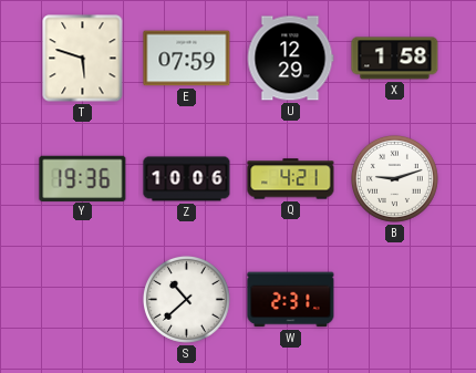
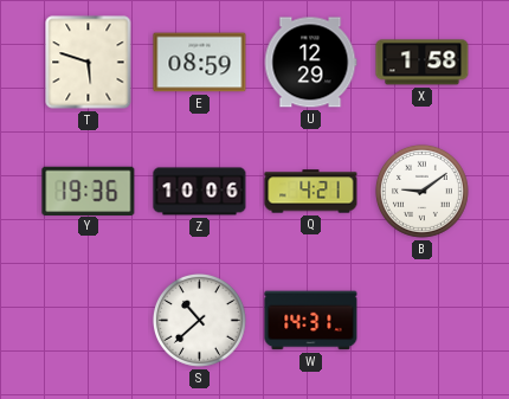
E: 07:59 -> 08:59 (200, 63)
B: 9:12 -> 9:09 (421, 191)
W: 2:31 -> 14:31 (311, 321)
